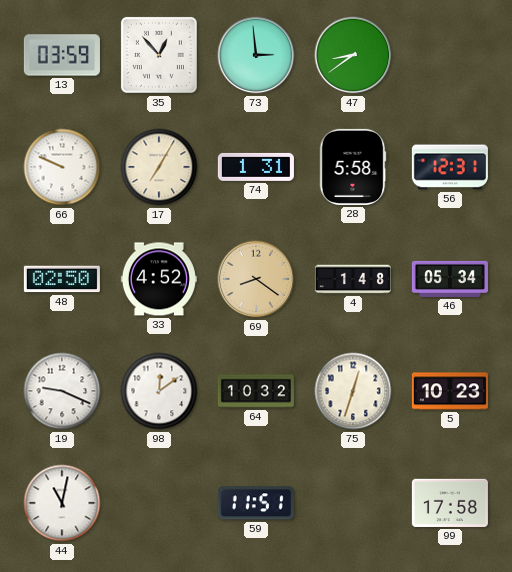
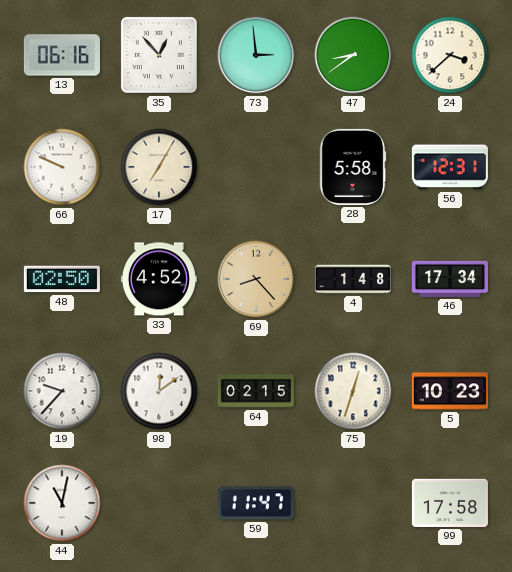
13: 03:59 -> 06:16 (62, 55)
24: none -> 3:38 (450, 55)
74: 1:31 -> none (256, 167)
69: 8:21 -> 8:23 (256, 279)
46: 05:34 -> 17:34 (450, 279)
19: 9:19 -> 9:37 (62, 391)
64: 10:32 -> 02:15 (256, 391)
59: 11:51 -> 11:47 (256, 503)
